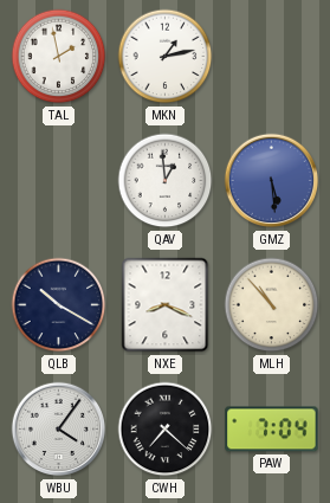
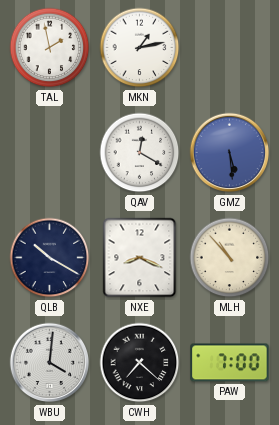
QAV: 12:59 -> 12:20 (140, 153)
WBU: 4:06 -> 4:01 (50, 363)
PAW: 7:04 -> 7:00 (230, 363)
